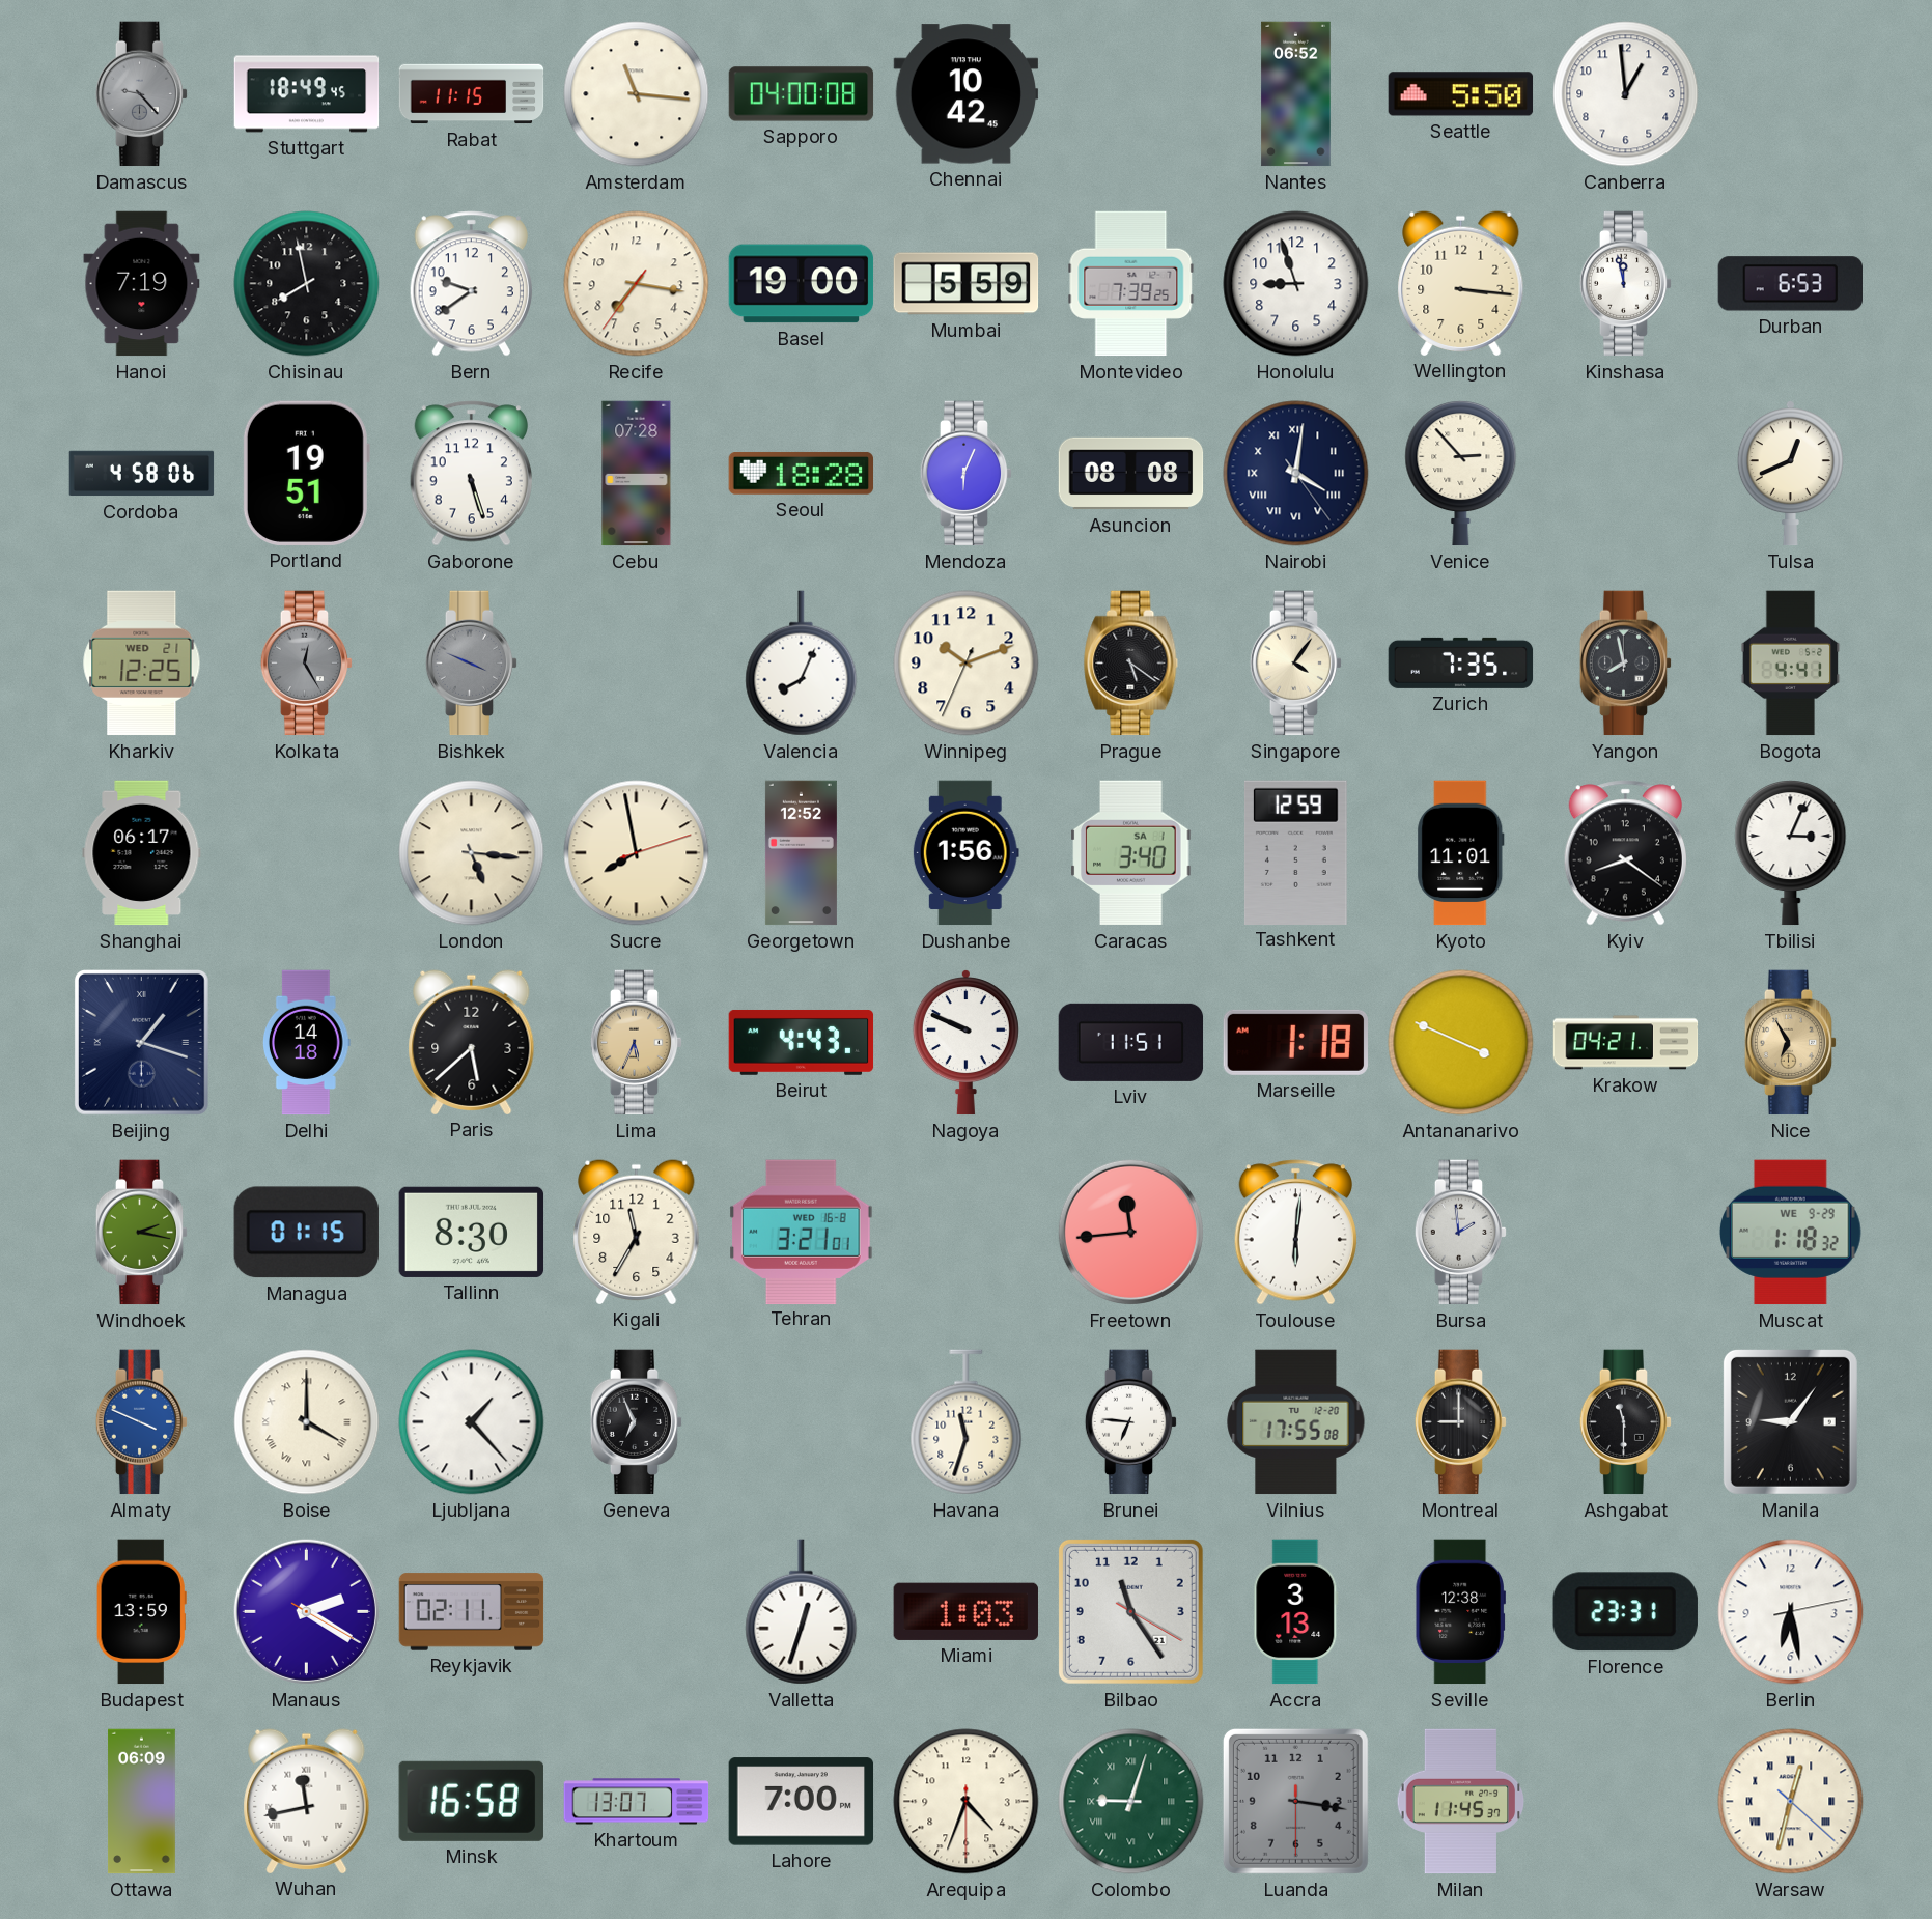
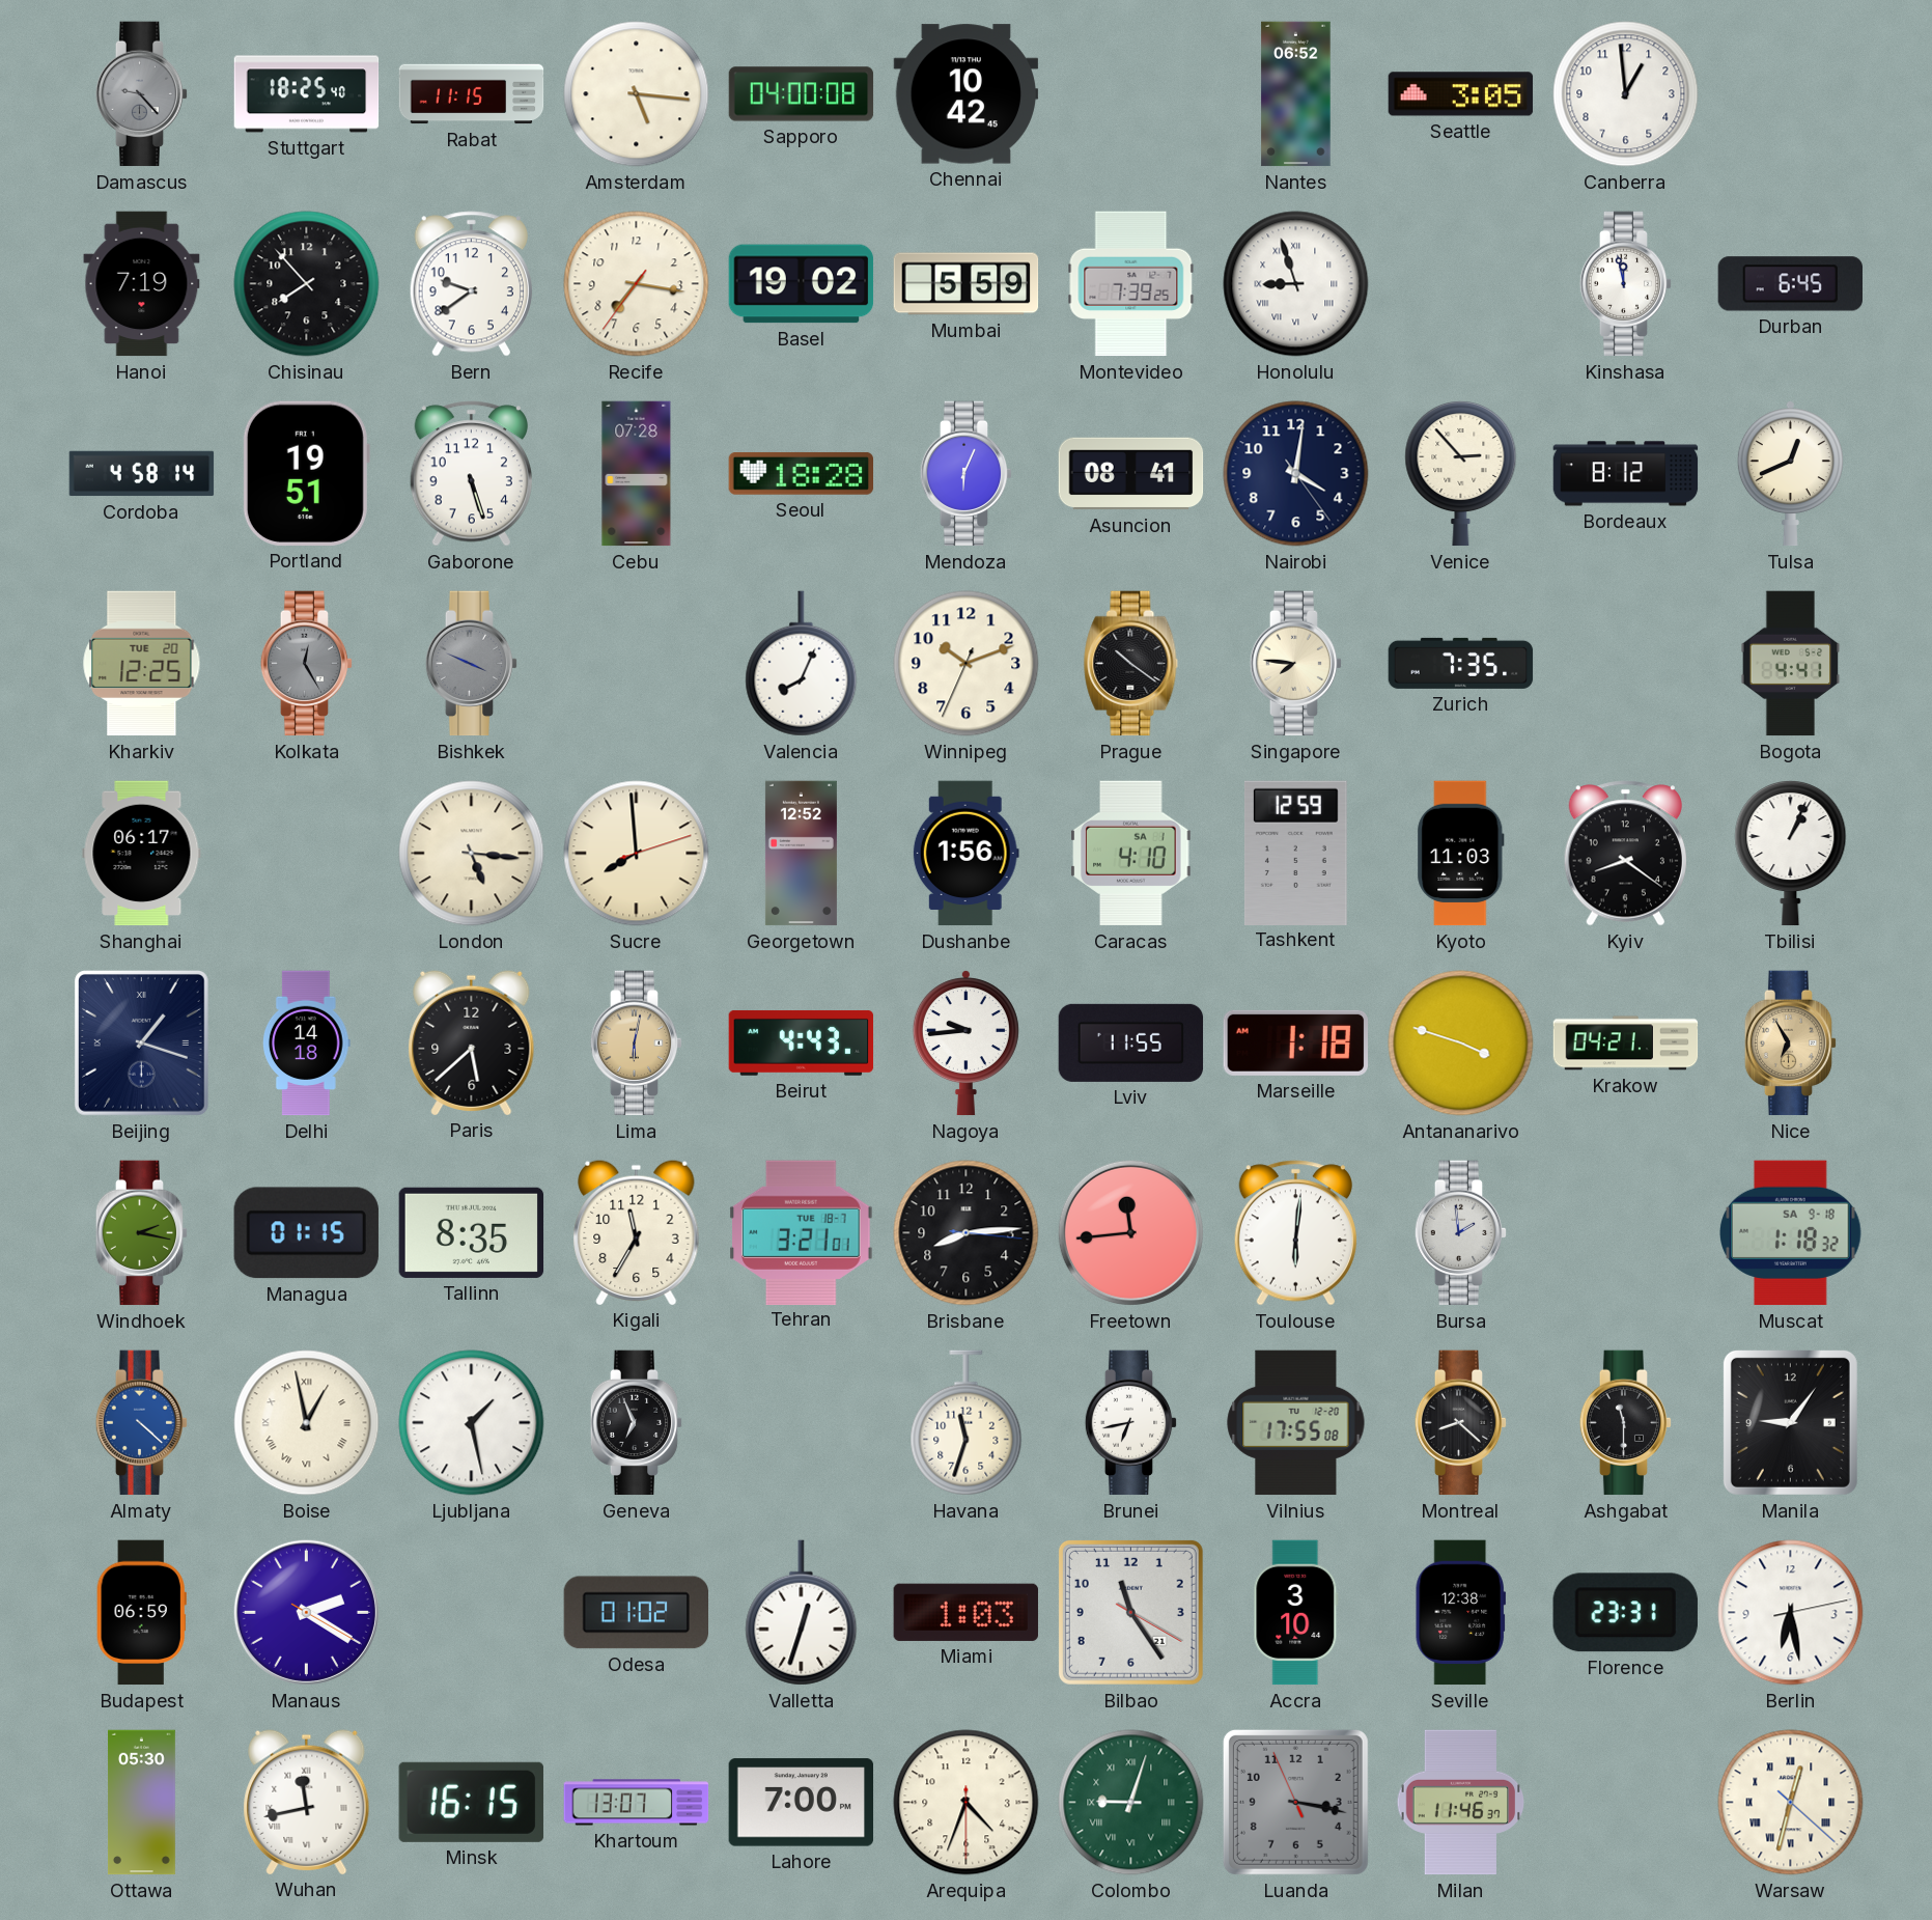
Stuttgart: 18:49 -> 18:25 (307, 94)
Amsterdam: 11:16 -> 5:16 (637, 94)
Seattle: 5:50 -> 3:05 (1461, 94)
Chisinau: 7:58 -> 7:53 (307, 284)
Basel: 19:00 -> 19:02 (802, 284)
Honolulu numerals: Arabic -> Roman (1296, 284)
Wellington: 3:16 -> none (1461, 283)
Durban: 6:53 -> 6:45 (1790, 284)
Cordoba: 4:58:06 -> 4:58:14 (142, 474)
Asuncion: 08:08 -> 08:41 (1131, 474)
Nairobi numerals: Roman -> Arabic (1296, 474)
Bordeaux: none -> 8:12 (1626, 474)
Kharkiv date: WED 21 -> TUE 20 (142, 664)
Prague: 5:21 -> 10:21 (1131, 664)
Singapore: 4:06 -> 7:46 (1296, 664)
Yangon: 7:58 -> none (1626, 664)
Sucre: 7:58 -> 7:59 (637, 854)
Caracas: 3:40 -> 4:10 (1131, 854)
Kyoto: 11:01 -> 11:03 (1461, 854)
Tbilisi: 3:04 -> 1:04 (1791, 854)
Lima: 5:34 -> 6:02 (637, 1044)
Nagoya: 9:49 -> 9:44 (965, 1044)
Lviv: 11:51 -> 11:55 (1131, 1042)
Antananarivo: 3:49 -> 3:48 (1461, 1044)
Tallinn: 8:30 -> 8:35 (472, 1232)
Tehran date: WED 16-8 -> TUE 18-7 (802, 1232)
Brisbane: none -> 8:14 (967, 1233)
Muscat date: WE 9-29 -> SA 9-18 (1791, 1233)
Almaty: 3:49 -> 4:22 (142, 1423)
Boise: 4:00 -> 12:58 (307, 1423)
Ljubljana: 1:23 -> 1:28 (472, 1423)
Brunei: 6:46 -> 6:43 (1131, 1423)
Montreal: 9:00 -> 8:22 (1461, 1423)
Budapest: 13:59 -> 06:59 (141, 1613)
Reykjavik: 02:11 -> none (472, 1612)
Odesa: none -> 01:02 (636, 1613)
Accra: 3:13 -> 3:10 (1296, 1613)
Ottawa: 06:09 -> 05:30 (142, 1803)
Minsk: 16:58 -> 16:15 (471, 1802)
Luanda: 3:16:30 -> 3:16:56 (1295, 1802)
Milan: 11:45 -> 11:46 (1461, 1803)
